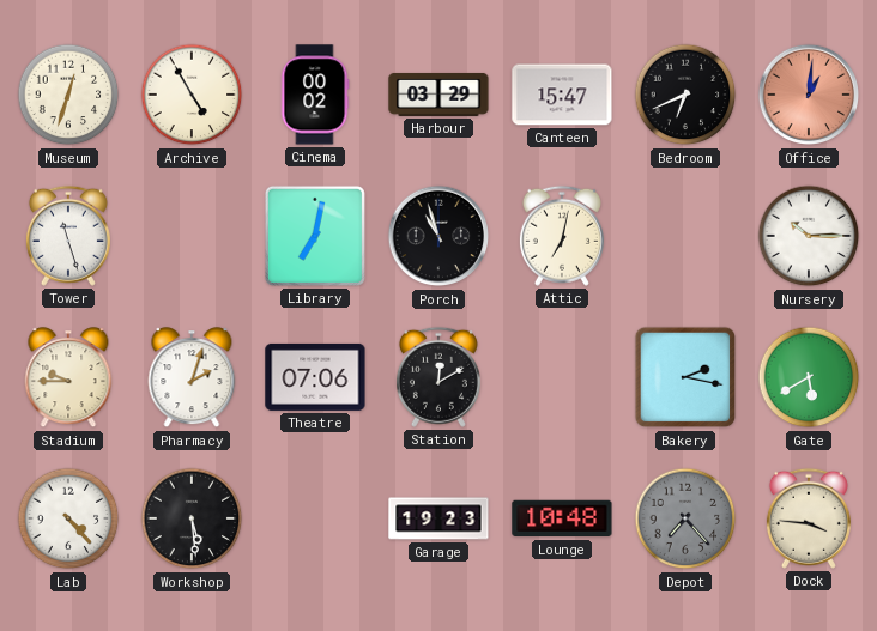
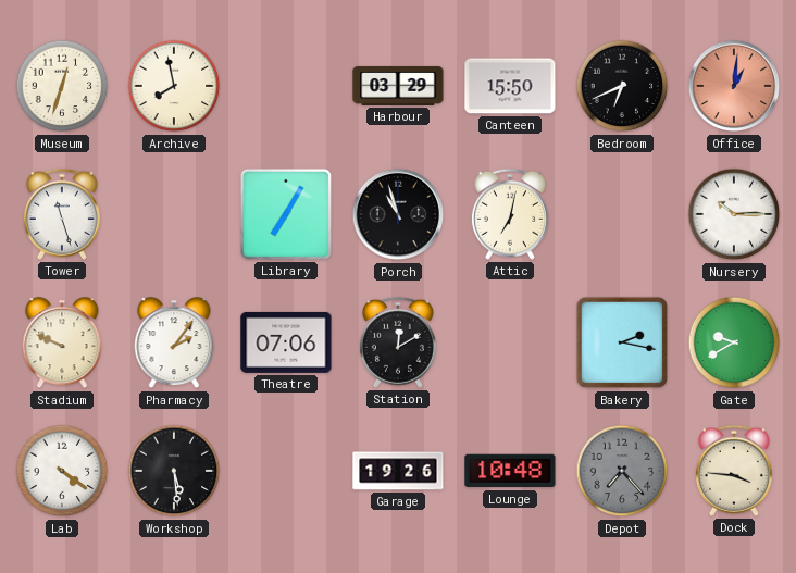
Archive: 4:55 -> 7:58 (174, 86)
Cinema: 00:02 -> none (315, 95)
Canteen: 15:47 -> 15:50 (510, 86)
Library: 7:02 -> 7:05 (286, 214)
Stadium: 9:45 -> 9:49 (62, 344)
Pharmacy: 2:03 -> 2:06 (174, 344)
Gate: 5:40 -> 9:40 (734, 342)
Lab: 4:23 -> 4:21 (62, 471)
Garage: 19:23 -> 19:26 (398, 471)
